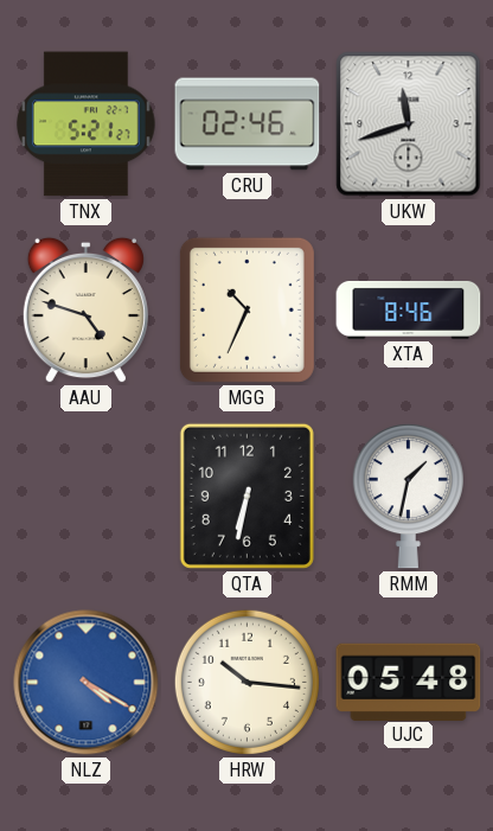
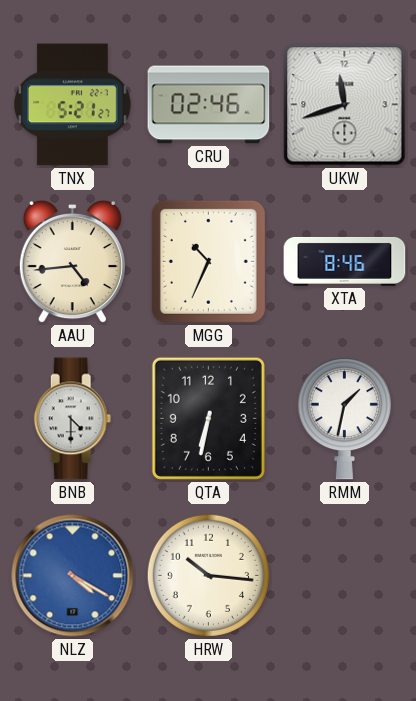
AAU: 4:48 -> 4:44 (72, 262)
BNB: none -> 4:30 (73, 419)
UJC: 05:48 -> none (409, 682)
